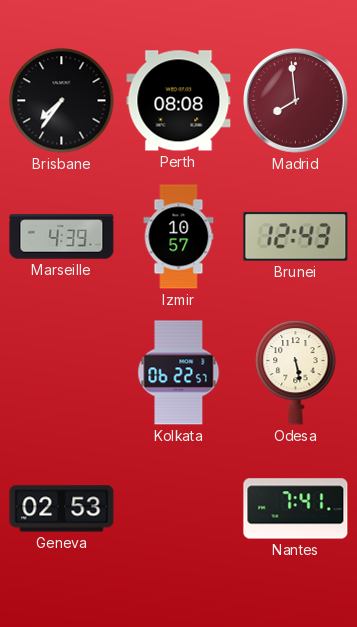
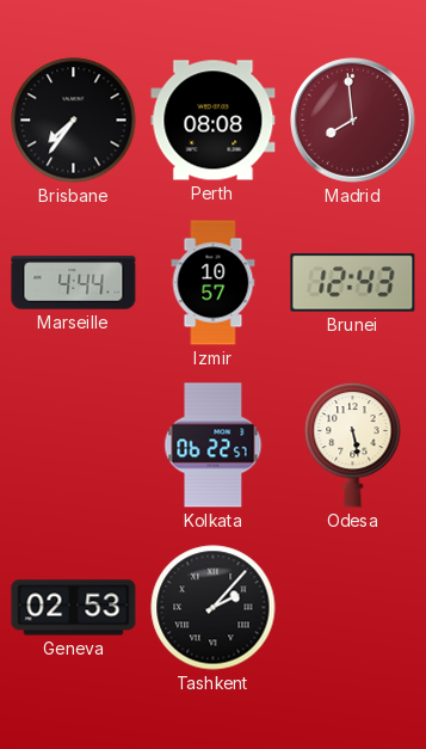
Marseille: 4:39 -> 4:44 (74, 283)
Tashkent: none -> 2:07 (214, 608)
Nantes: 7:41 -> none (296, 509)
